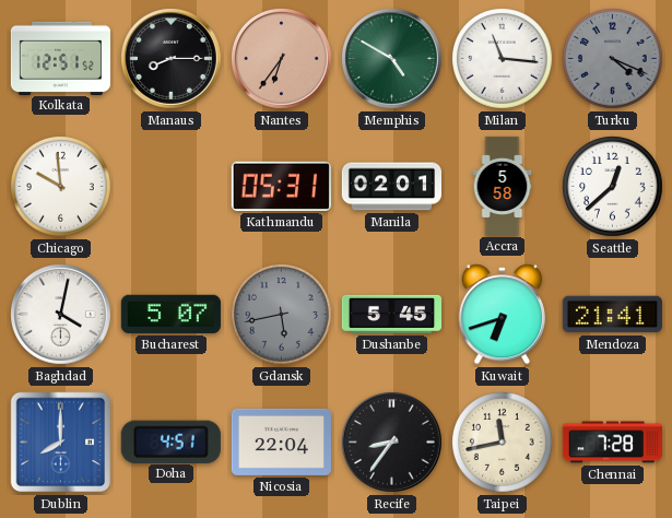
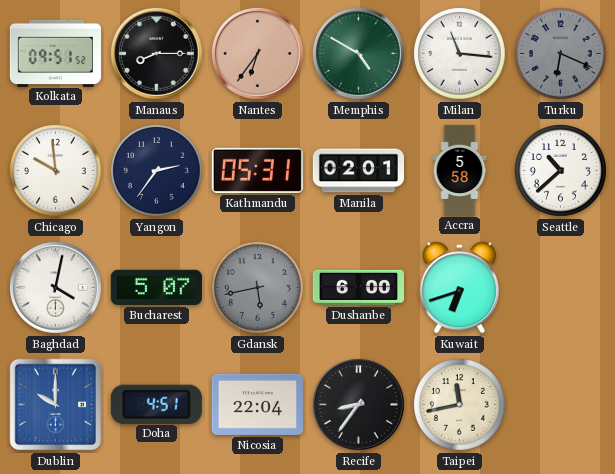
Kolkata: 12:51 -> 09:51 (55, 53)
Turku: 4:19 -> 6:19 (561, 54)
Yangon: none -> 2:36 (157, 171)
Seattle: 12:38 -> 10:38 (561, 171)
Dushanbe: 5:45 -> 6:00 (358, 287)
Mendoza: 21:41 -> none (612, 315)
Dublin: 8:00 -> 10:00 (56, 405)
Chennai: 7:28 -> none (612, 443)
